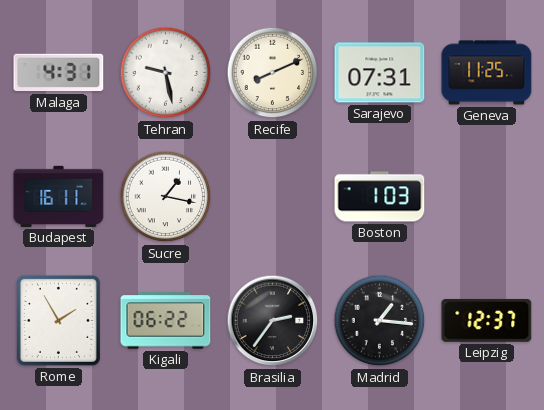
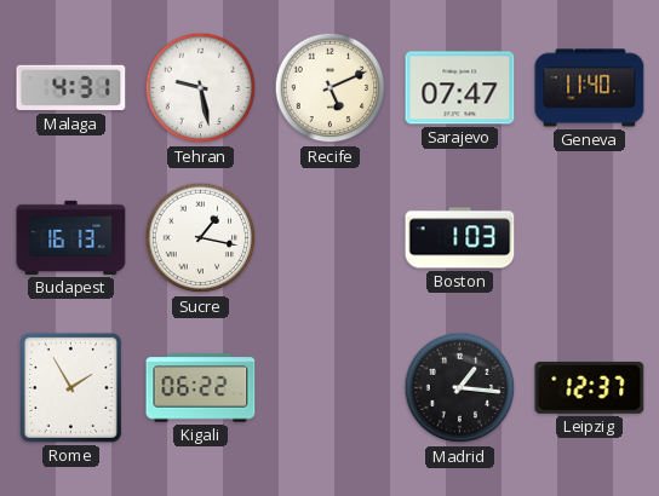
Recife: 8:11 -> 5:11 (331, 88)
Sarajevo: 07:31 -> 07:47 (460, 88)
Geneva: 11:25 -> 11:40 (590, 88)
Budapest: 16:11 -> 16:13 (71, 237)
Brasilia: 2:36 -> none (273, 321)
